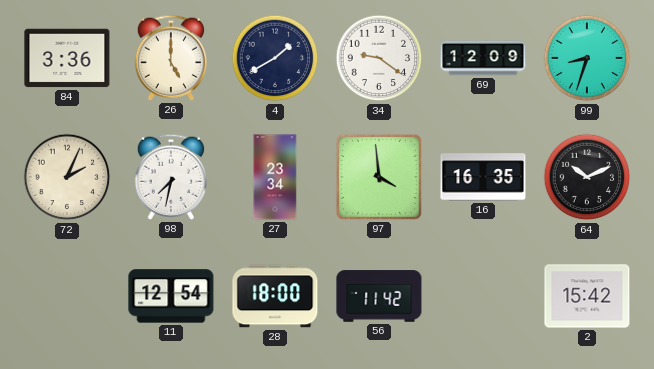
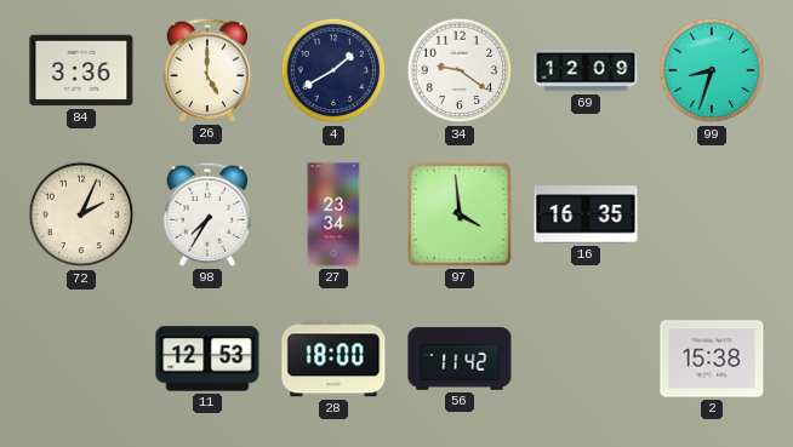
98: 7:32 -> 7:35 (206, 214)
64: 10:11 -> none (587, 177)
11: 12:54 -> 12:53 (207, 359)
2: 15:42 -> 15:38 (712, 359)
